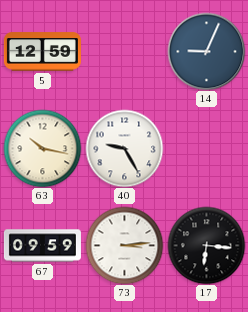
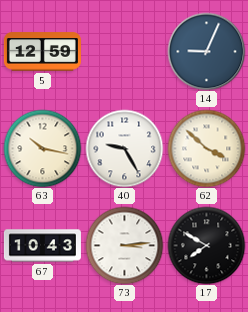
62: none -> 3:52 (206, 148)
67: 09:59 -> 10:43 (42, 246)
17: 6:16 -> 7:50 (206, 245)
